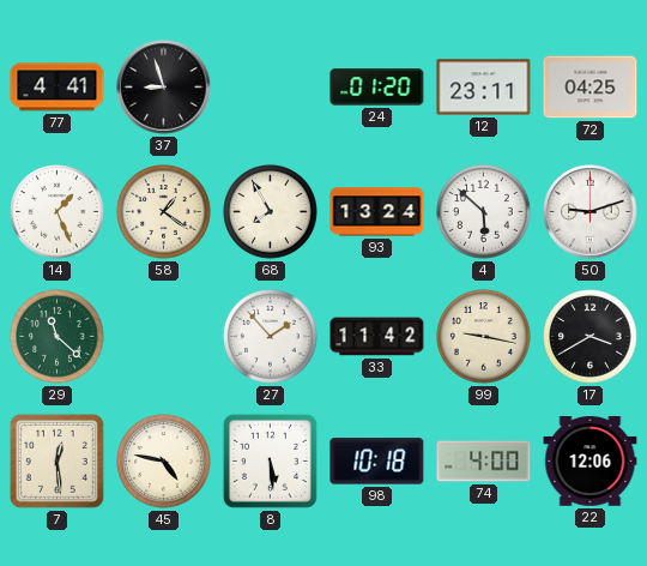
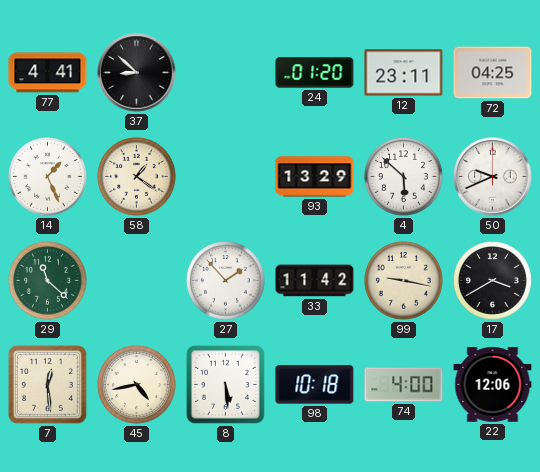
37: 8:57 -> 8:52 (137, 73)
68: 7:55 -> none (271, 212)
93: 13:24 -> 13:29 (315, 177)
50: 9:12 -> 9:41 (493, 177)
45: 4:47 -> 4:43 (137, 385)
